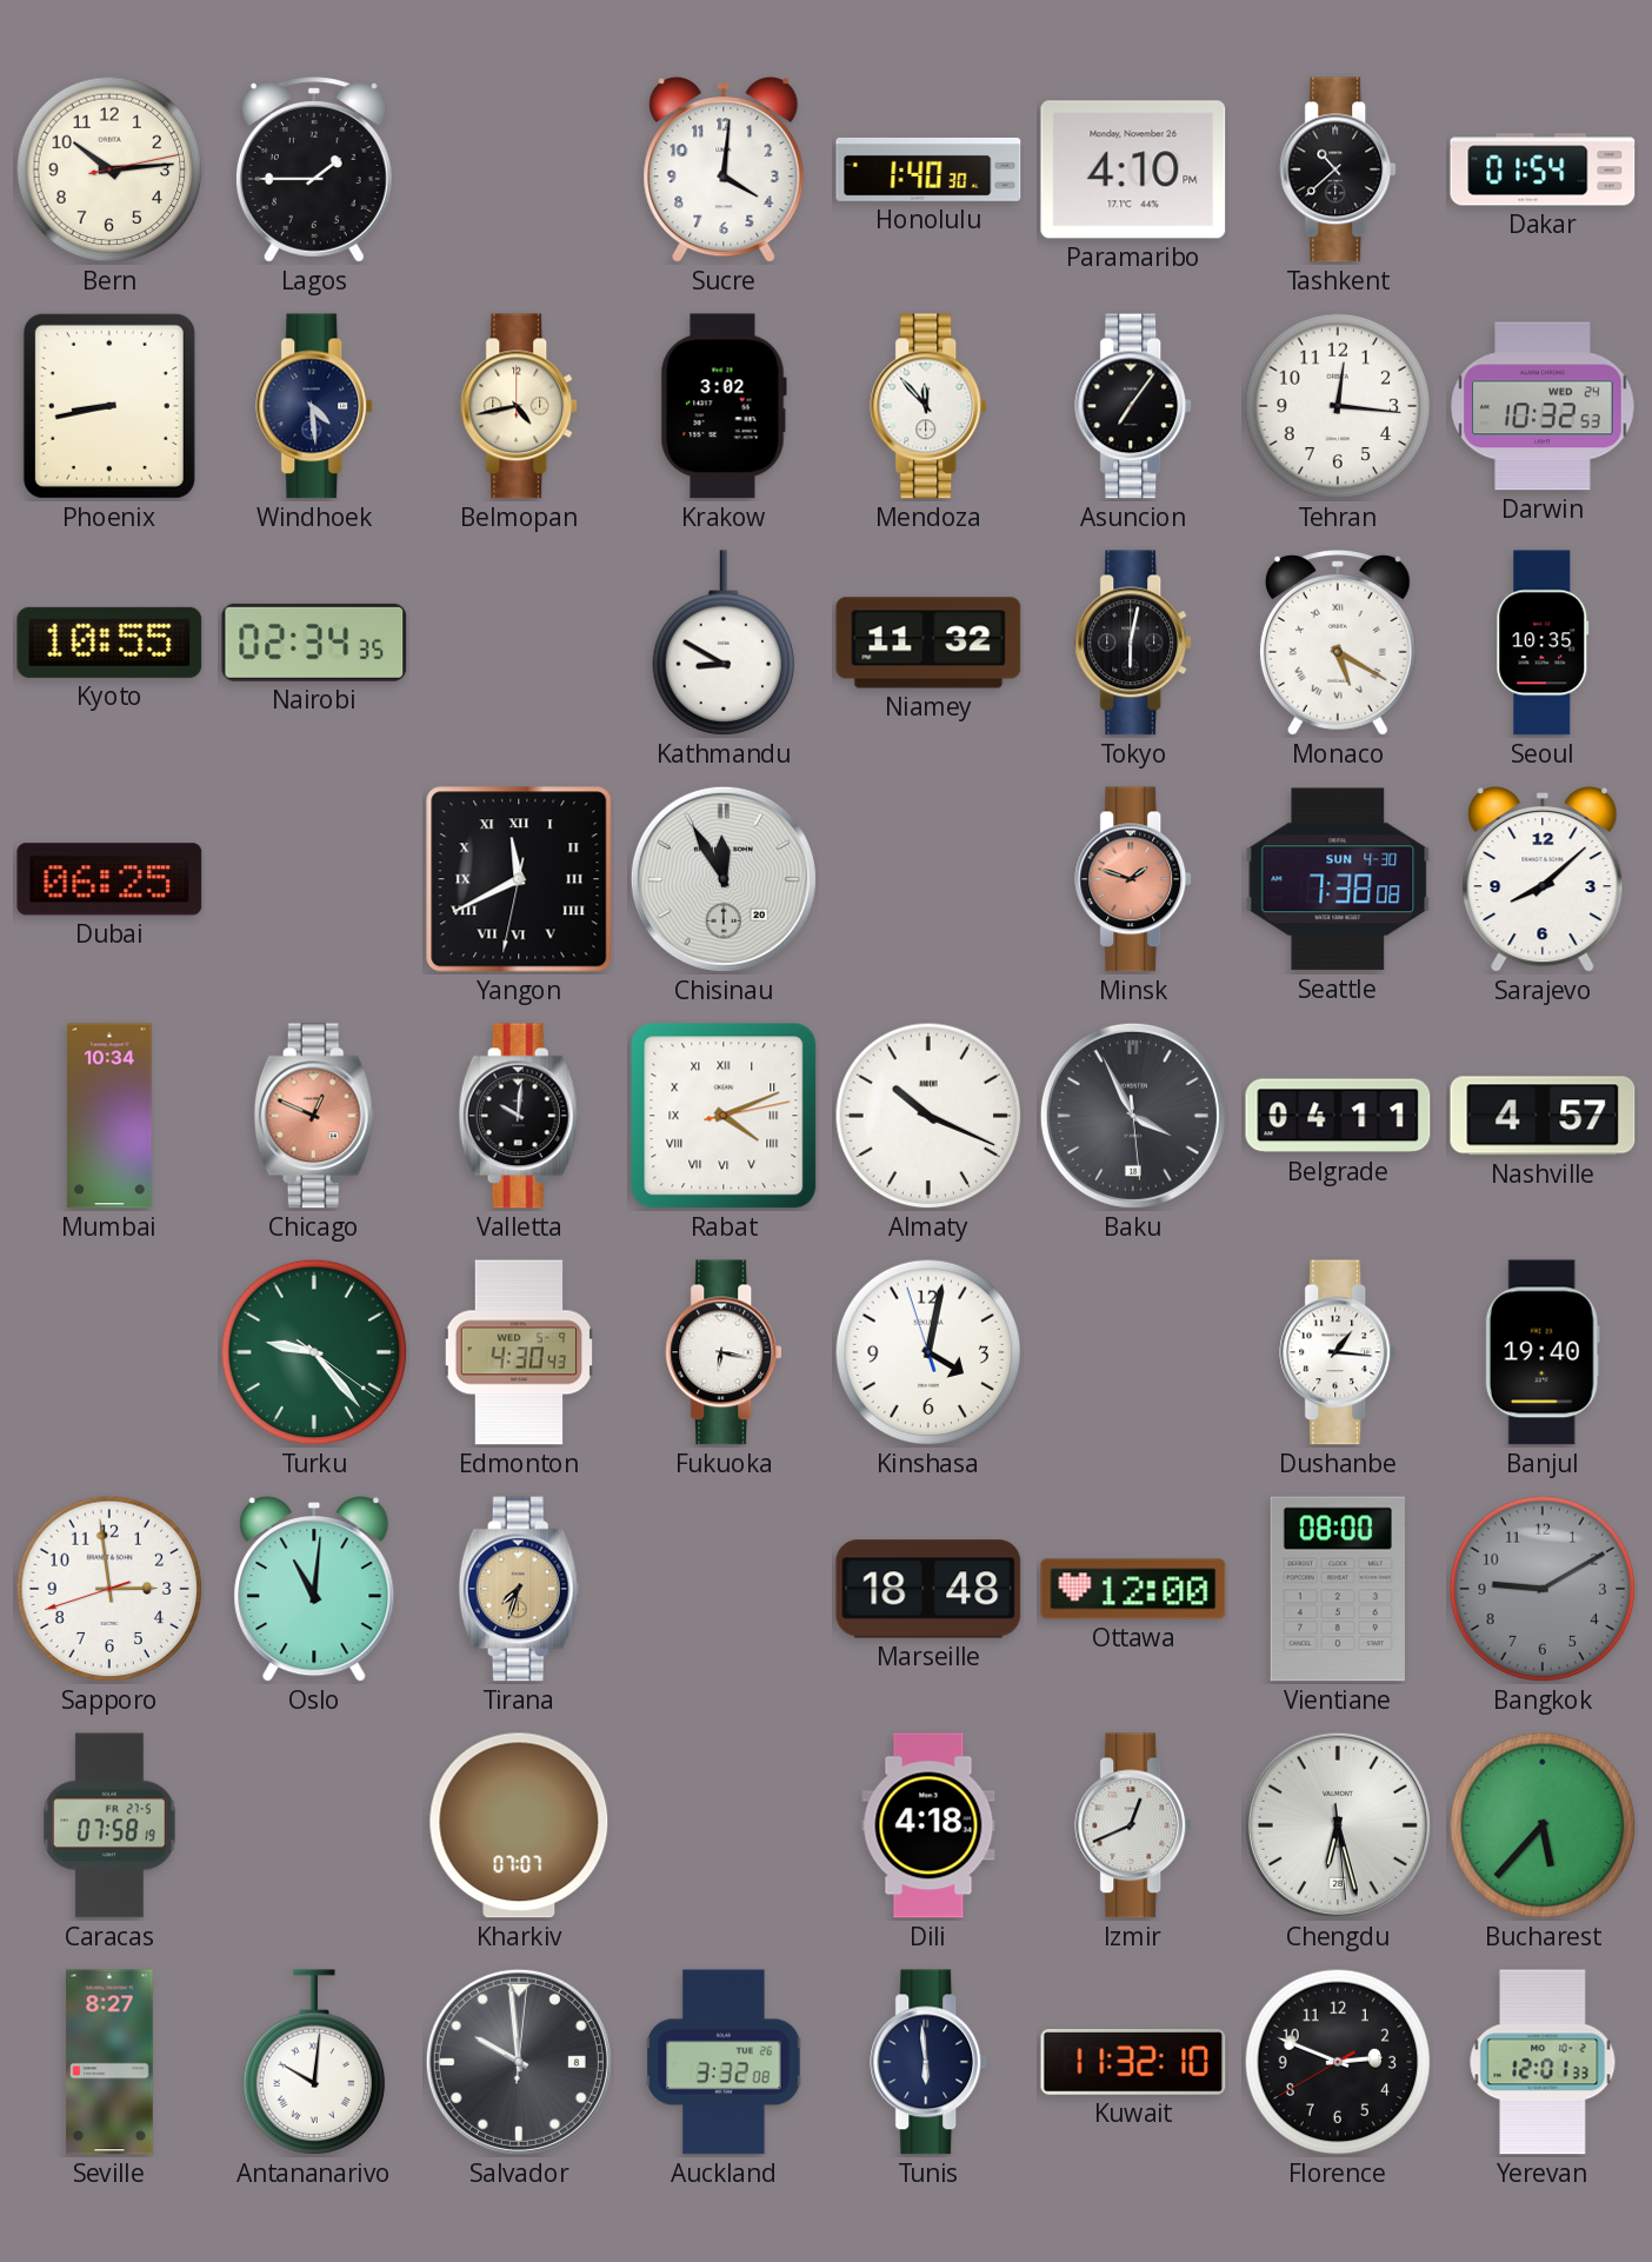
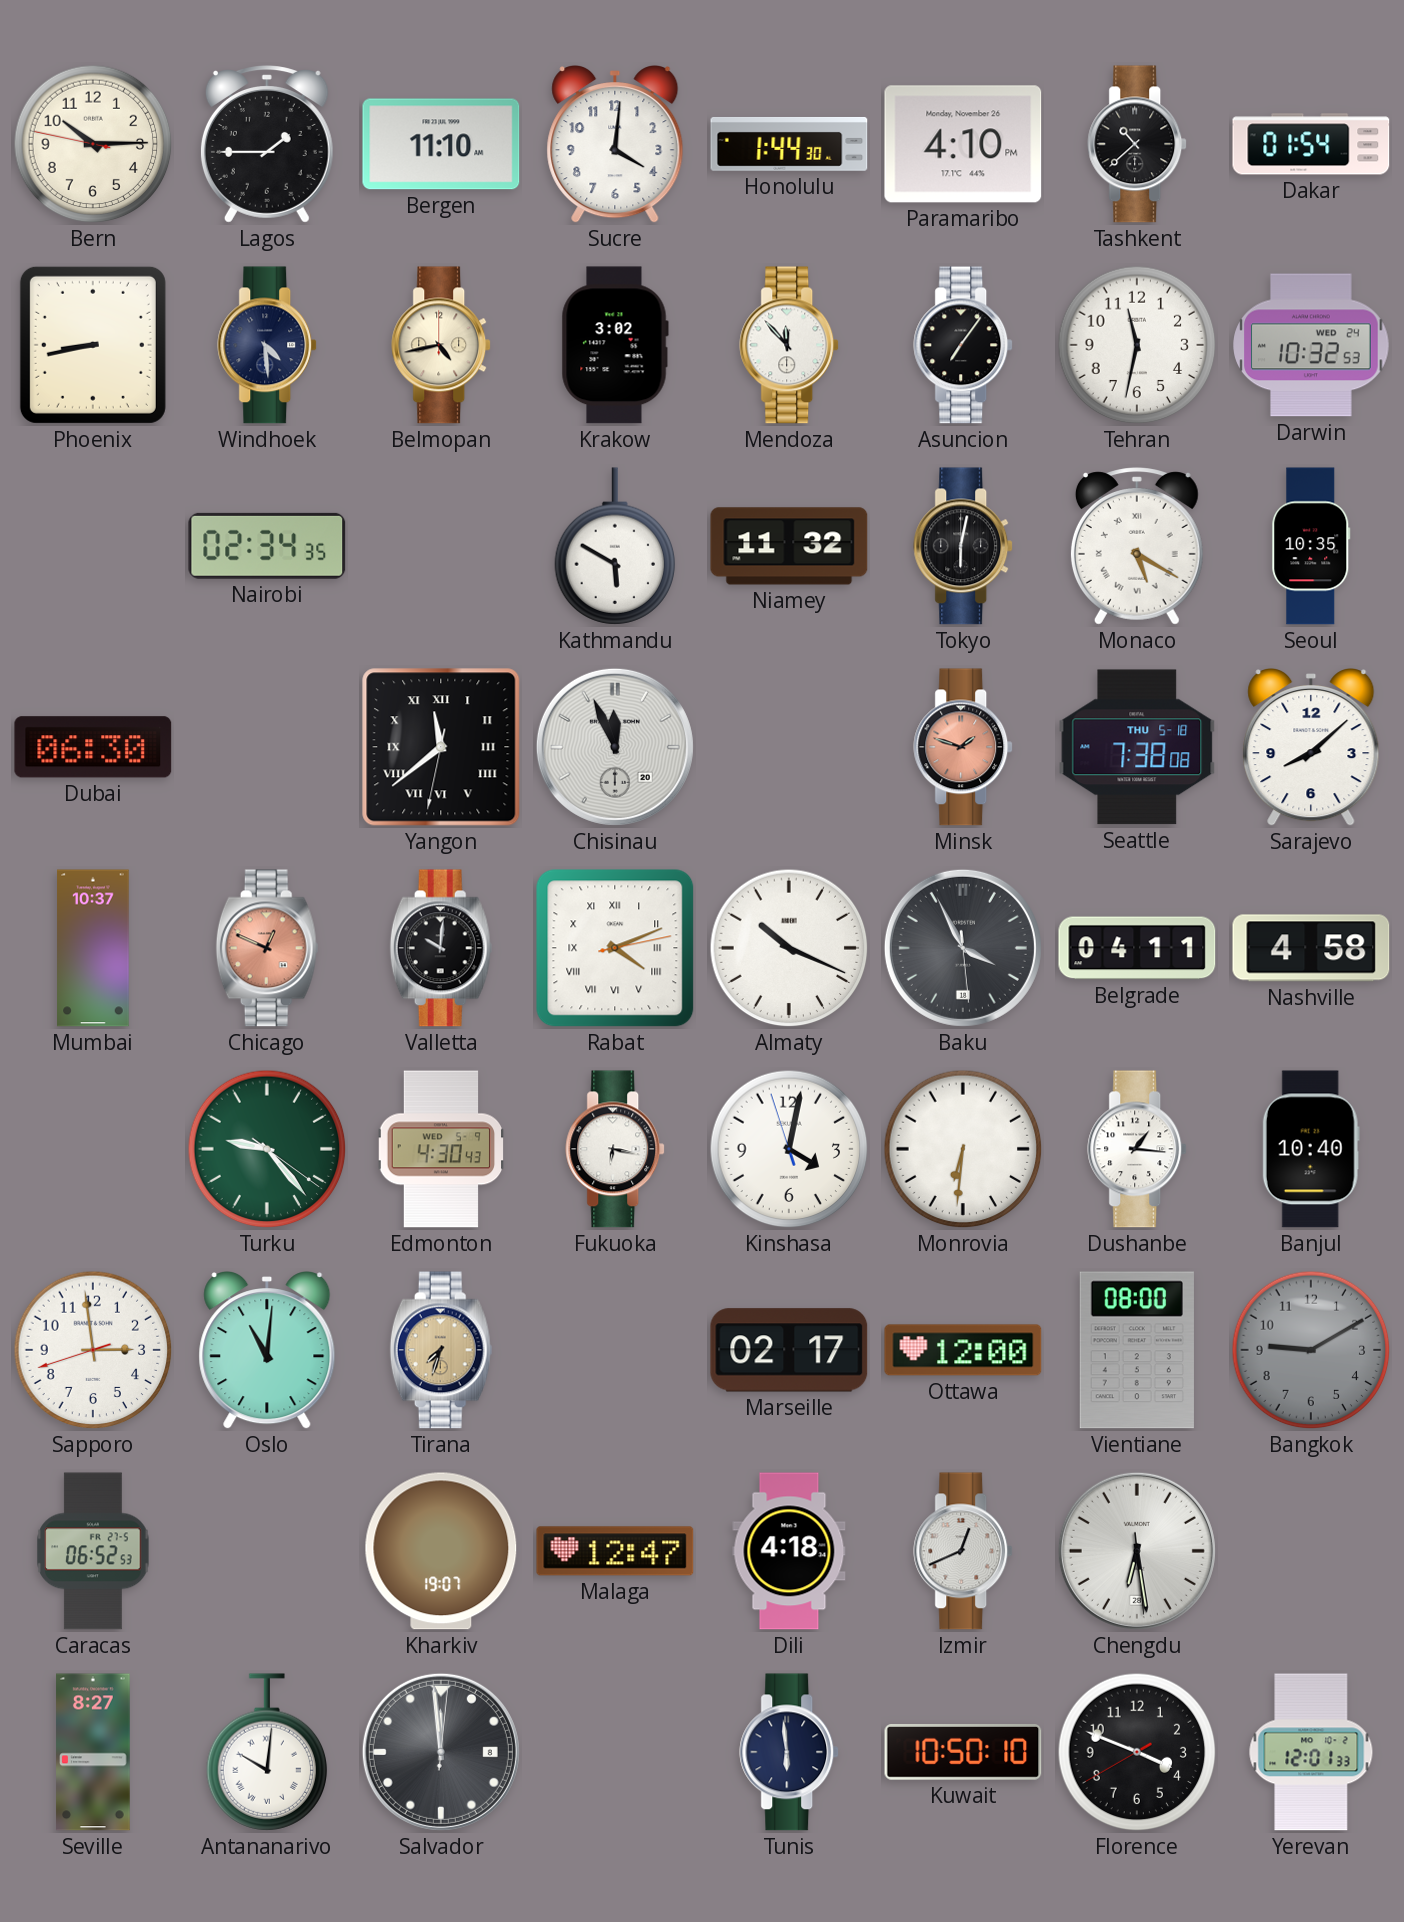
Bern: 10:14:13 -> 10:14:47 (93, 144)
Bergen: none -> 11:10 (441, 144)
Honolulu: 1:40 -> 1:44 (789, 144)
Tehran: 12:16 -> 11:32 (1137, 345)
Kyoto: 10:55 -> none (109, 643)
Kathmandu: 8:50 -> 5:50 (615, 546)
Dubai: 06:25 -> 06:30 (93, 747)
Yangon: 11:40 -> 11:38 (441, 747)
Chisinau: 11:55 -> 11:56 (615, 747)
Seattle date: SUN 4-30 -> THU 5-18 (1137, 747)
Mumbai: 10:34 -> 10:37 (93, 948)
Nashville: 4:57 -> 4:58 (1311, 948)
Monrovia: none -> 6:31 (963, 1149)
Banjul: 19:40 -> 10:40 (1311, 1149)
Marseille: 18:48 -> 02:17 (789, 1350)
Caracas: 07:58 -> 06:52 (93, 1551)
Kharkiv: 07:07 -> 19:07 (441, 1551)
Malaga: none -> 12:47 (615, 1551)
Chengdu: 6:27 -> 6:28 (1137, 1551)
Bucharest: 5:37 -> none (1543, 1825)
Salvador: 9:59 -> 11:59 (441, 1752)
Auckland: 3:32 -> none (724, 2062)
Kuwait: 11:32 -> 10:50 (963, 1753)
Florence: 2:48 -> 3:48 (1137, 1752)
